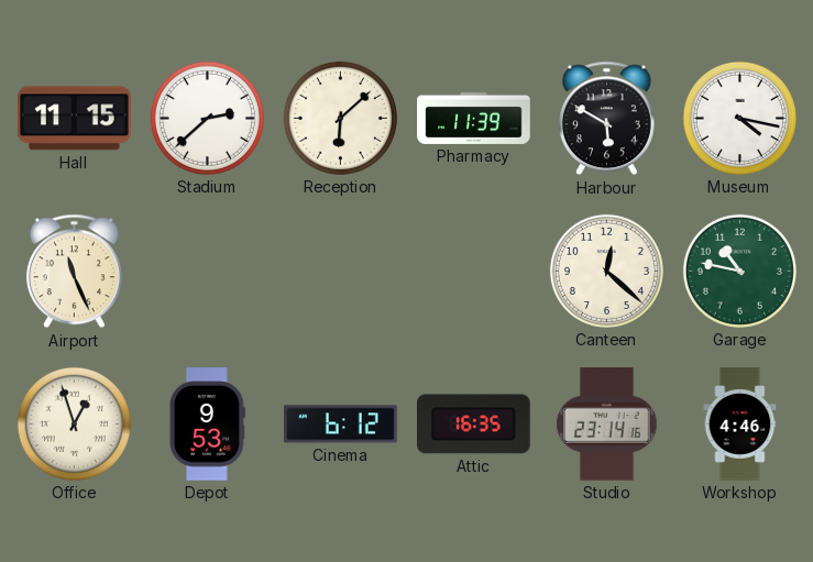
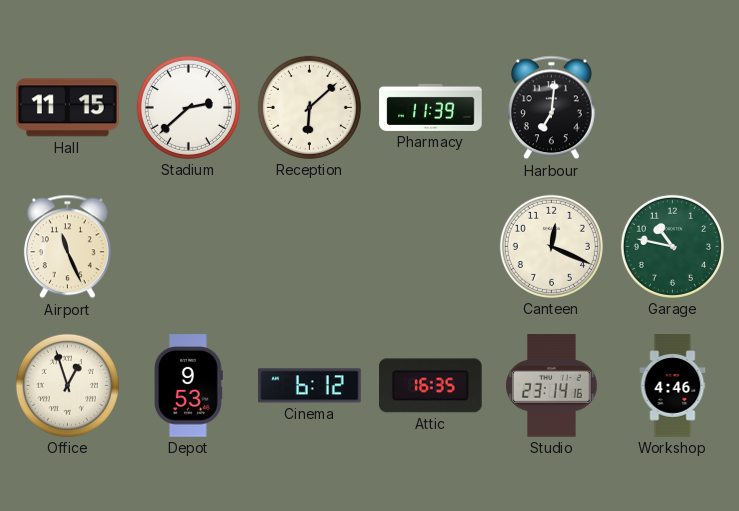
Harbour: 5:50 -> 7:01 (551, 108)
Museum: 4:17 -> none (739, 118)
Canteen: 12:22 -> 12:19 (551, 246)
